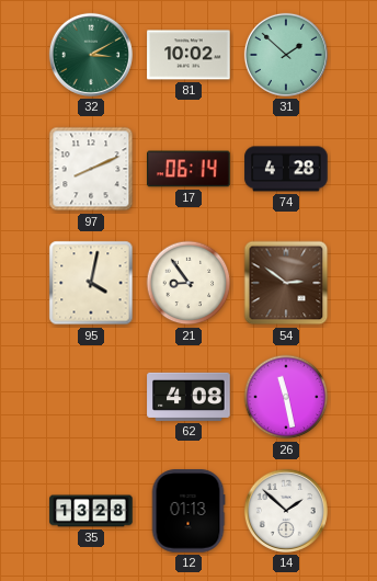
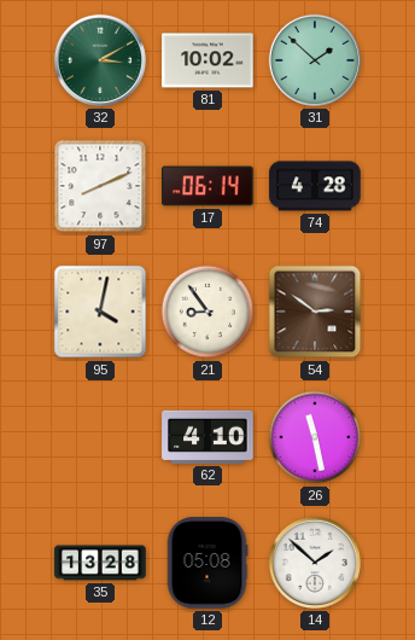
62: 4:08 -> 4:10 (207, 437)
12: 01:13 -> 05:08 (207, 563)
